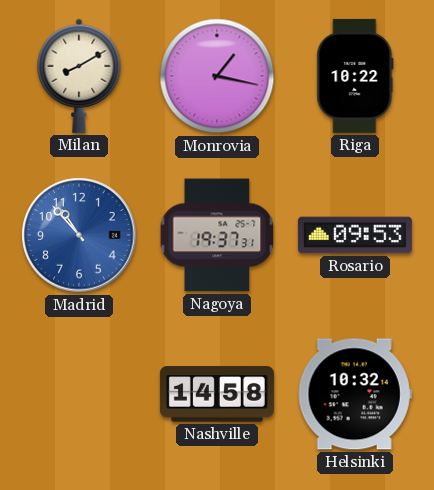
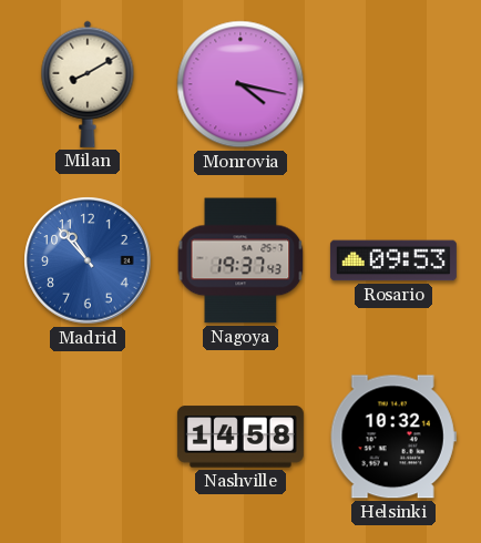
Monrovia: 1:17 -> 4:17 (240, 84)
Riga: 10:22 -> none (355, 76)
Nagoya: 19:37:31 -> 19:37:43 (240, 260)
